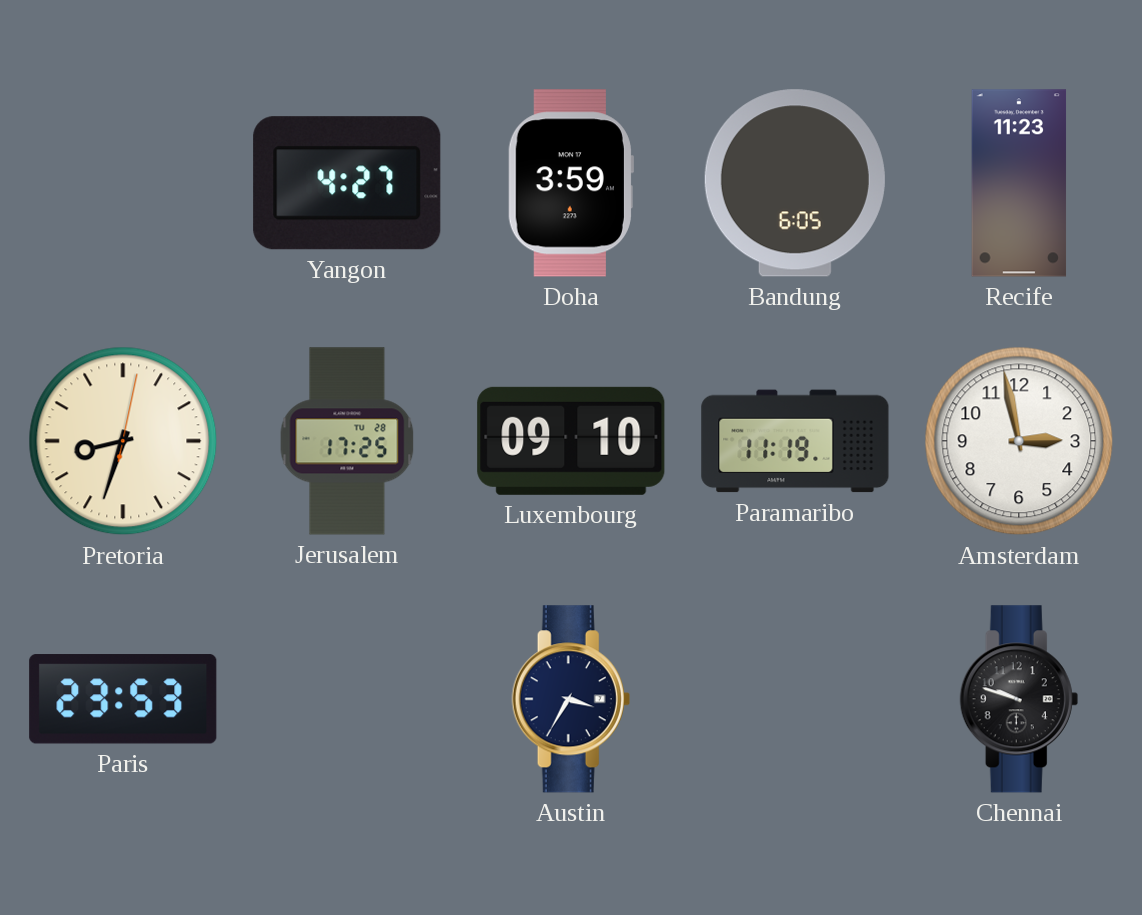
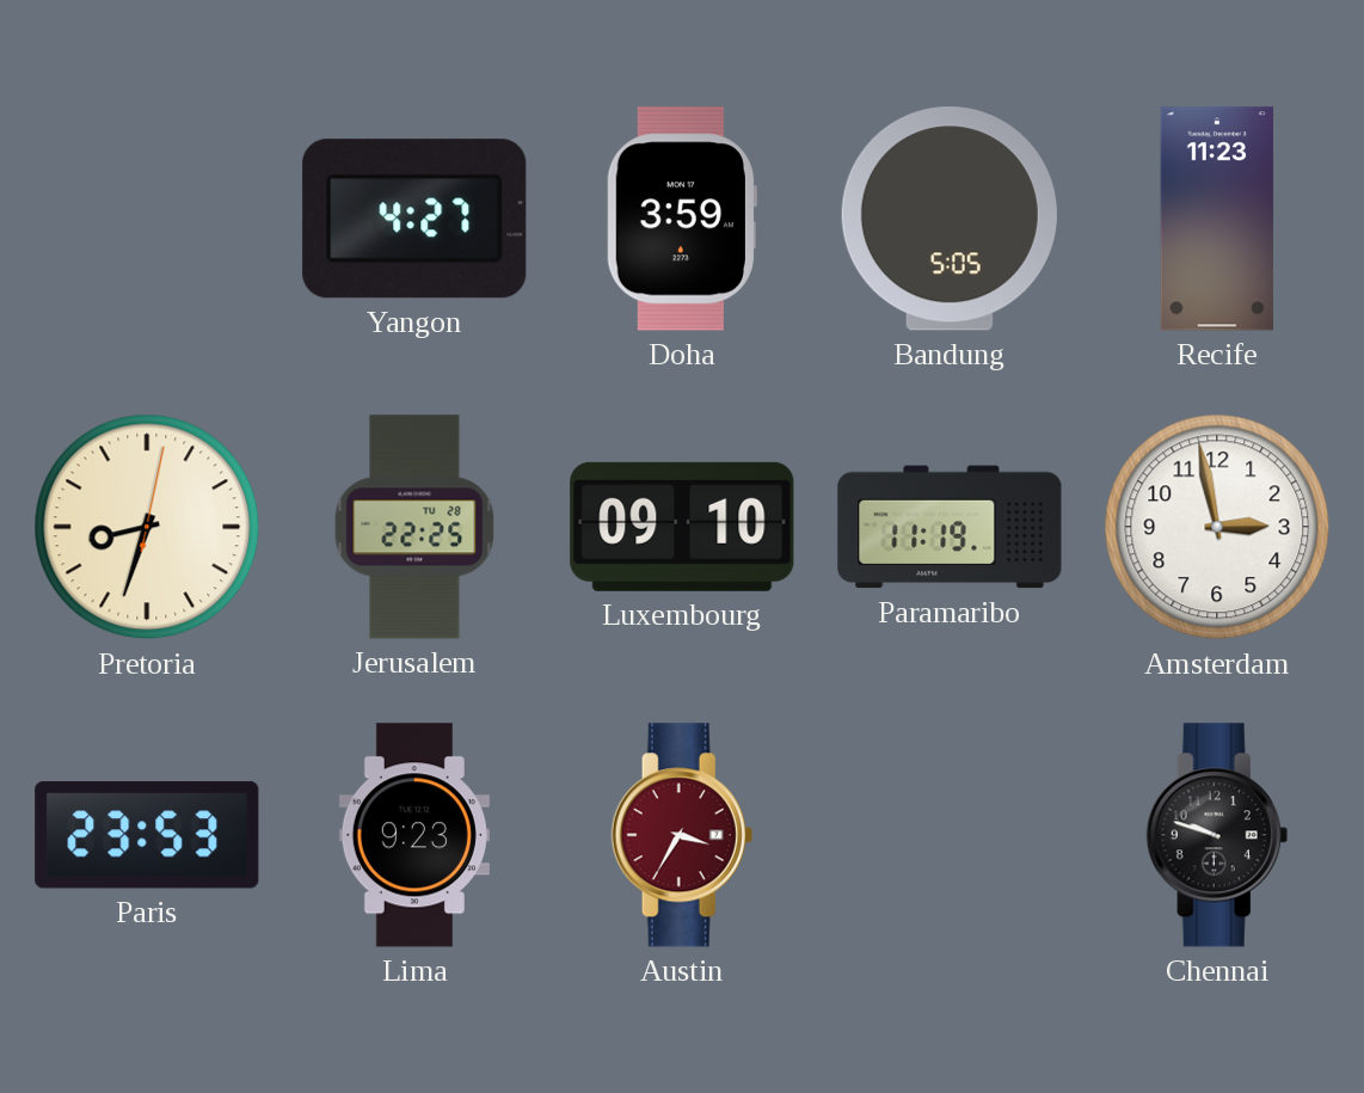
Bandung: 6:05 -> 5:05 (950, 219)
Jerusalem: 17:25 -> 22:25 (414, 527)
Lima: none -> 9:23 (414, 835)
Austin dial: navy -> burgundy (682, 835)
